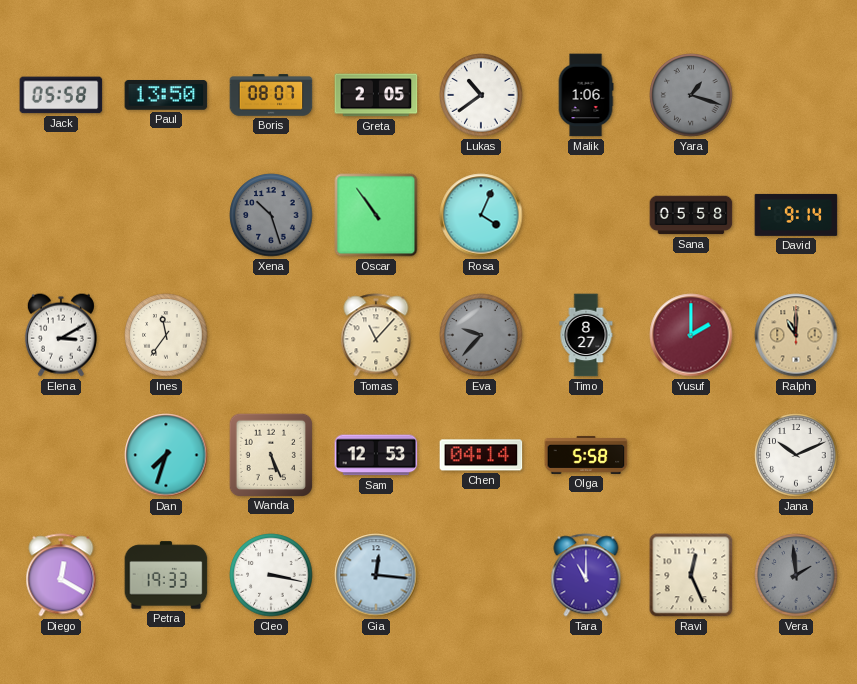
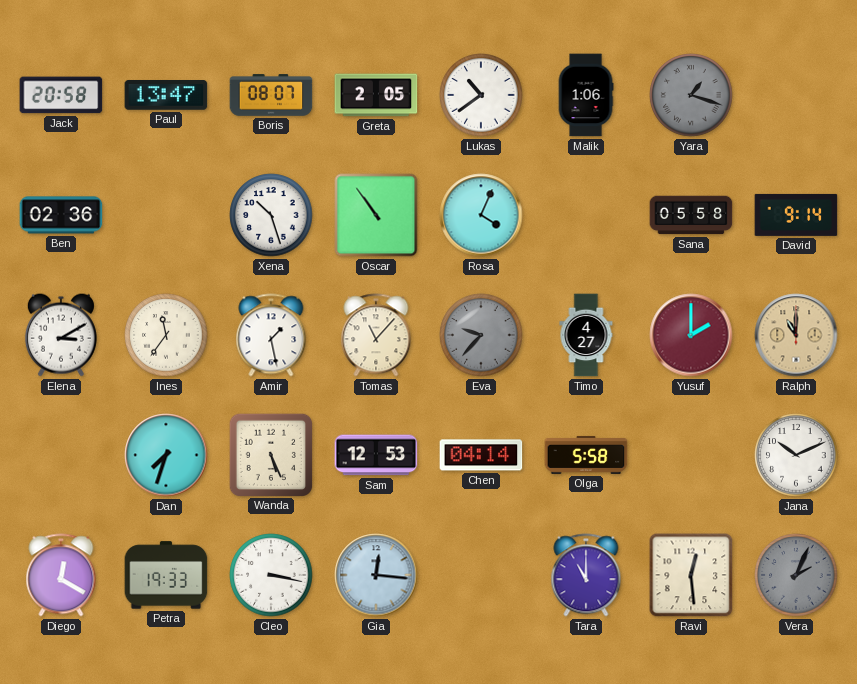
Jack: 05:58 -> 20:58 (61, 95)
Paul: 13:50 -> 13:47 (166, 96)
Ben: none -> 02:36 (61, 215)
Xena dial: grey -> white (271, 215)
Amir: none -> 1:28 (271, 335)
Timo: 8:27 -> 4:27 (586, 335)
Ravi: 12:26 -> 12:29 (691, 575)
Vera: 1:59 -> 2:04 (796, 575)
